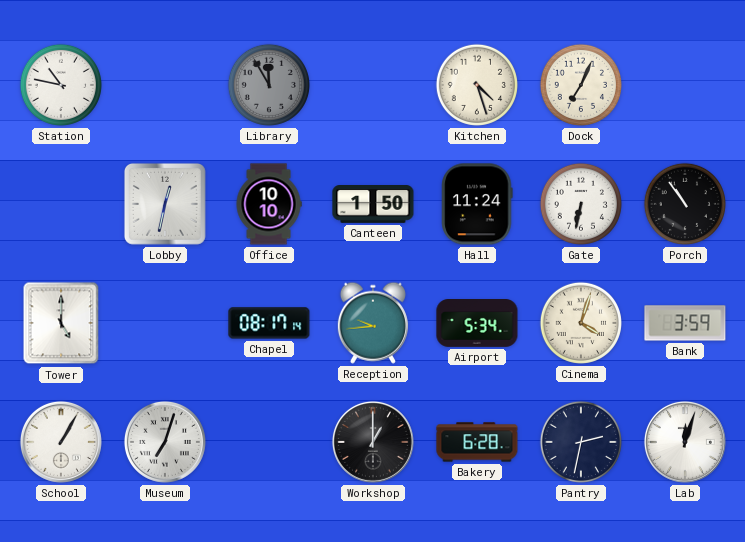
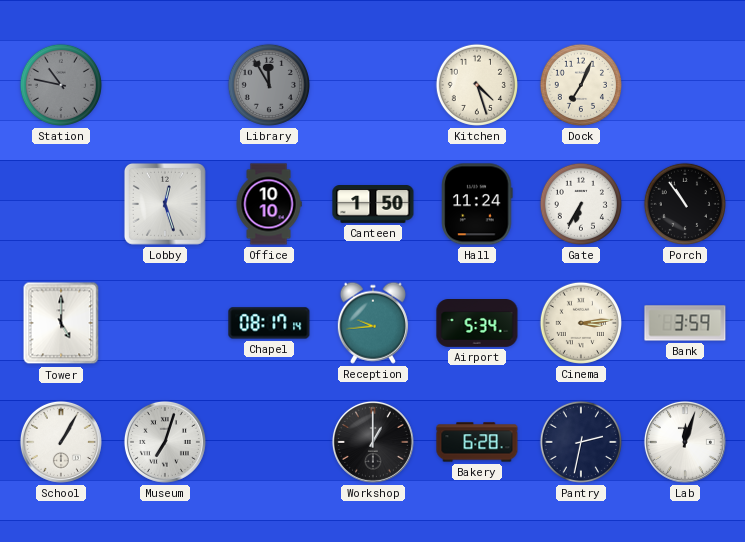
Station dial: white -> grey (61, 85)
Lobby: 12:32 -> 12:27 (165, 204)
Gate: 6:32 -> 6:35 (581, 204)
Cinema: 4:03 -> 3:14 (581, 323)
